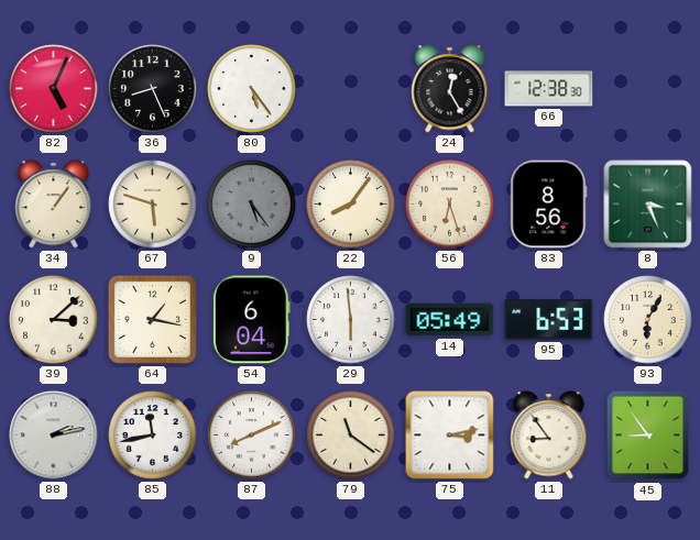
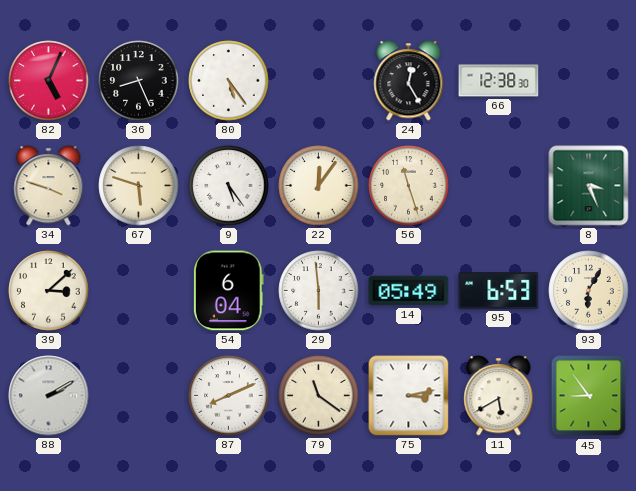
34: 1:06 -> 3:48 (49, 186)
9 dial: grey -> white (229, 186)
22: 8:06 -> 12:06 (319, 186)
56: 6:27 -> 11:27 (409, 186)
83: 8:56 -> none (549, 205)
64: 1:17 -> none (152, 319)
88: 2:13 -> 2:10 (49, 396)
85: 11:43 -> none (153, 436)
11: 8:54 -> 5:40 (499, 396)
